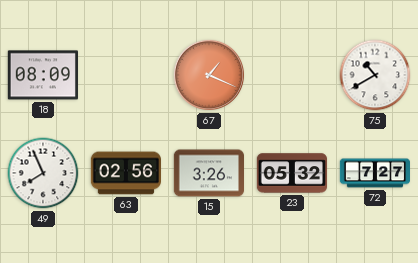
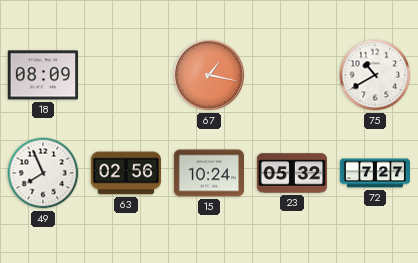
67: 1:19 -> 1:17 (209, 75)
15: 3:26 -> 10:24 (208, 173)
